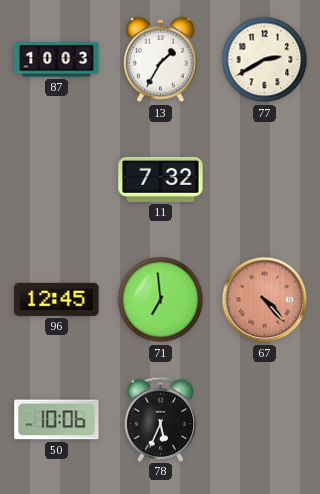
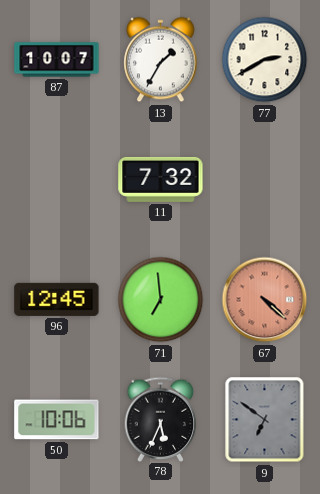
87: 10:03 -> 10:07 (57, 60)
67: 4:23 -> 4:22 (265, 300)
9: none -> 6:51 (265, 420)
